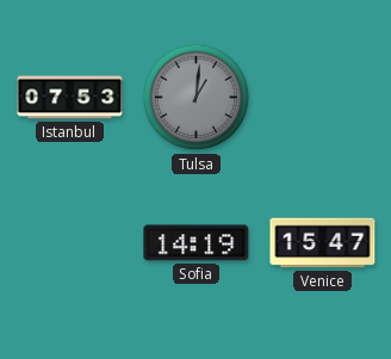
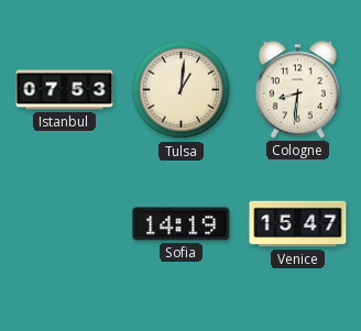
Tulsa dial: grey -> cream (182, 90)
Cologne: none -> 8:31 (297, 90)
